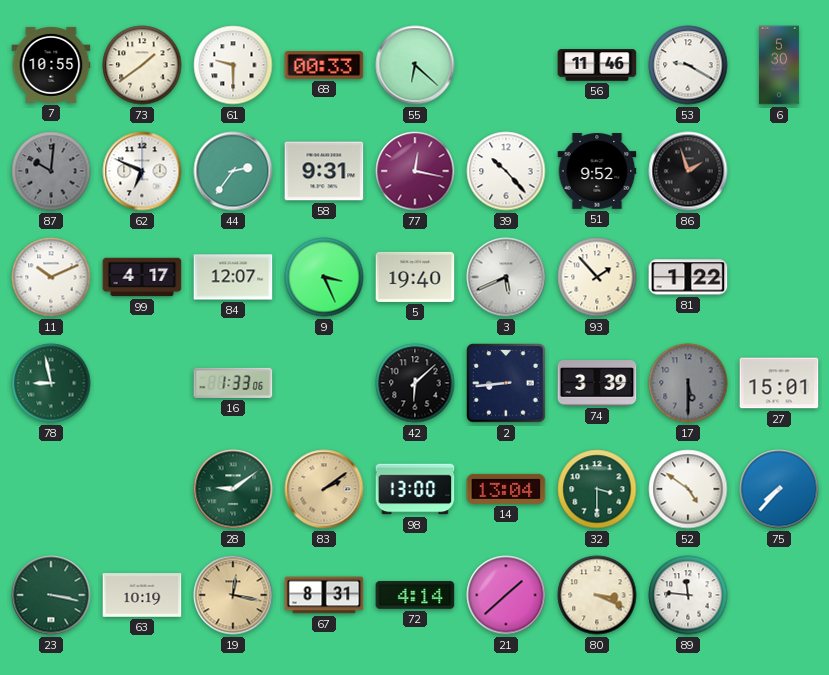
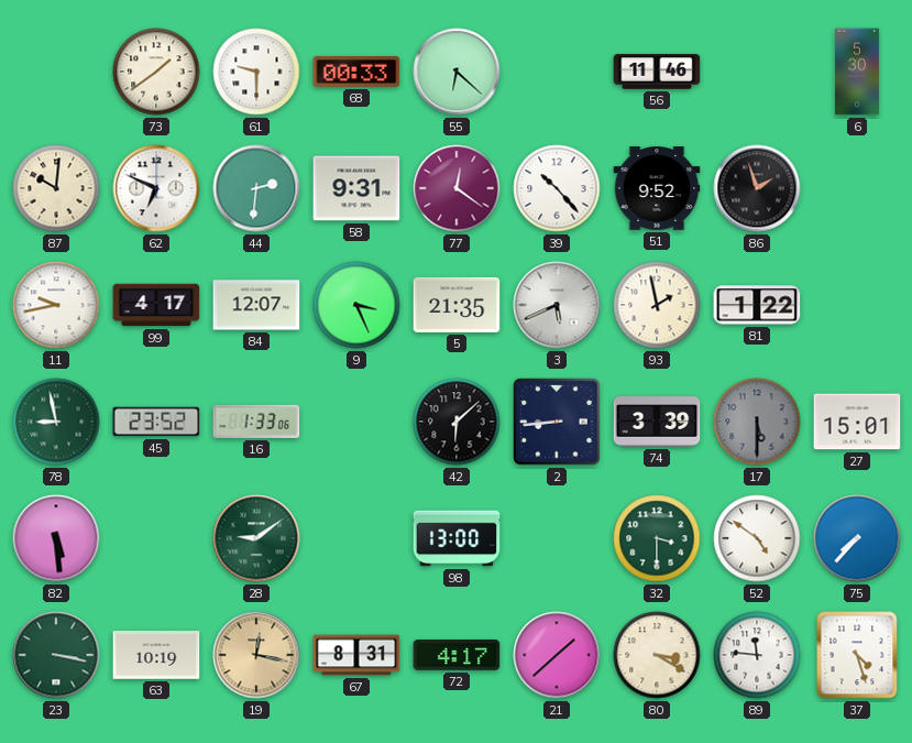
7: 10:55 -> none (51, 65)
53: 9:20 -> none (688, 65)
87 dial: grey -> cream (56, 188)
44: 2:36 -> 2:31 (256, 188)
77: 12:17 -> 12:21 (457, 188)
11: 10:11 -> 9:43 (56, 305)
5: 19:40 -> 21:35 (457, 305)
93: 1:53 -> 1:58 (657, 305)
45: none -> 23:52 (156, 422)
82: none -> 5:29 (56, 538)
83: 2:09 -> none (324, 489)
14: 13:04 -> none (506, 489)
72: 4:14 -> 4:17 (457, 655)
80: 3:19 -> 3:20 (657, 655)
37: none -> 4:27 (857, 655)
